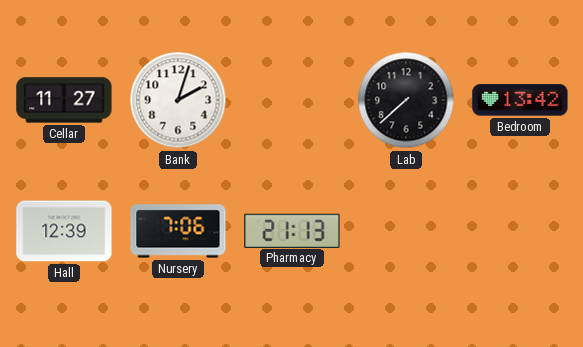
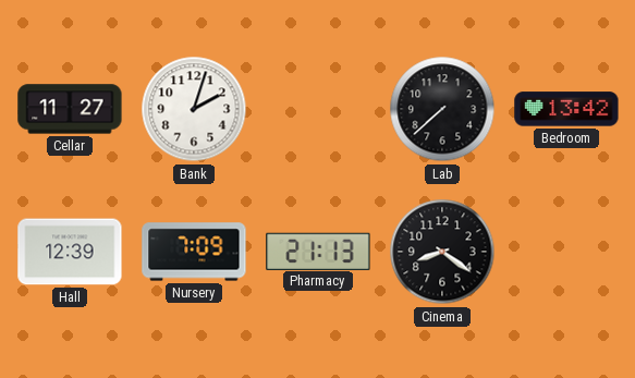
Nursery: 7:06 -> 7:09 (194, 252)
Cinema: none -> 8:21 (442, 252)
